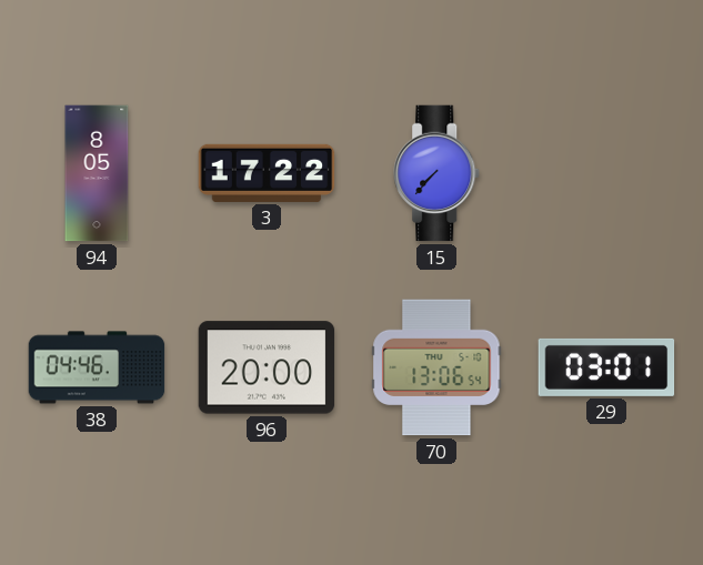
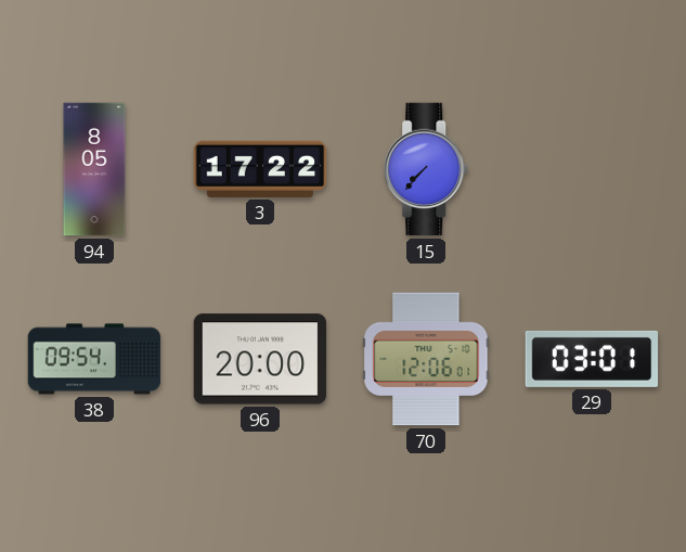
38: 04:46 -> 09:54 (94, 359)
70: 13:06 -> 12:06 (426, 359)
